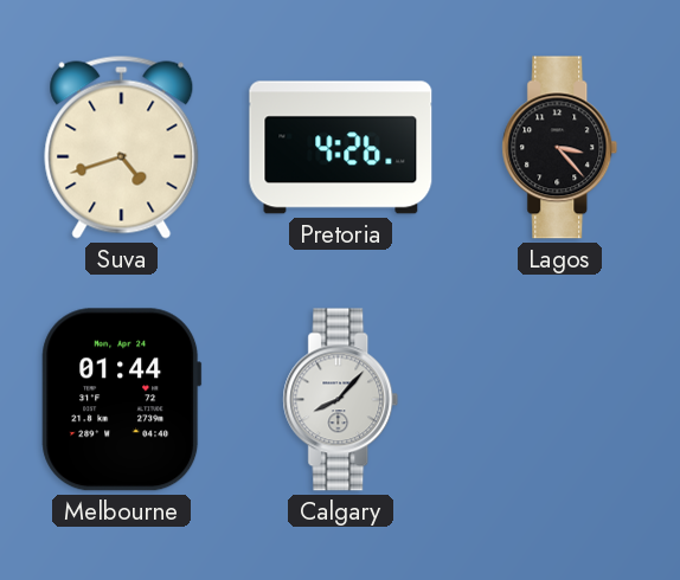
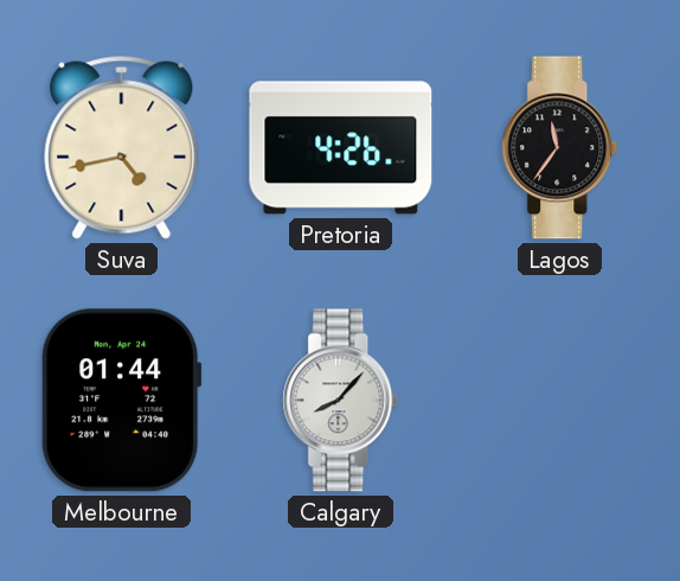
Suva: 4:42 -> 4:43 (122, 147)
Lagos: 3:23 -> 11:36 (560, 148)
